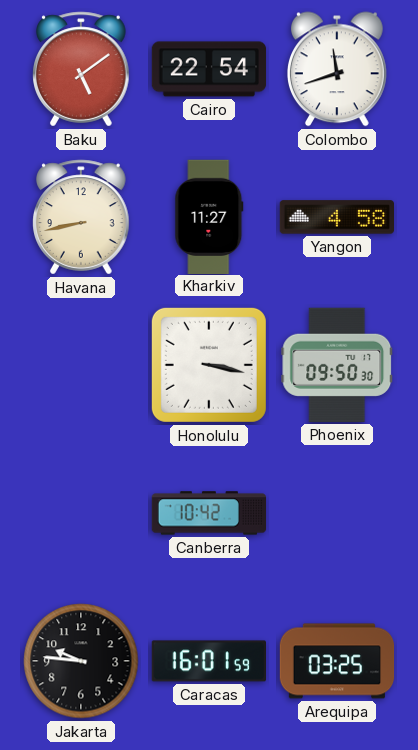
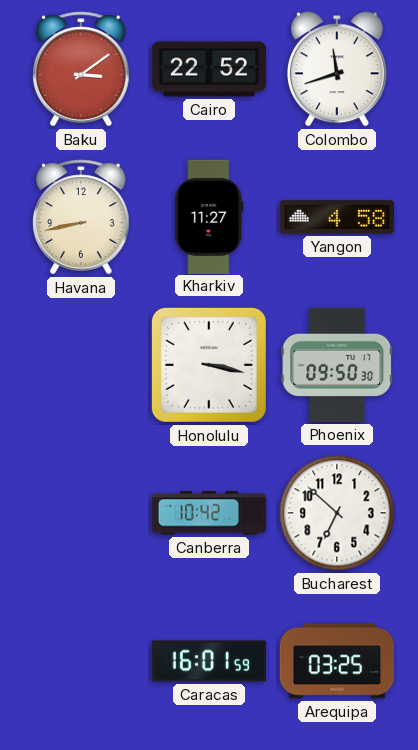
Baku: 5:09 -> 3:09 (81, 69)
Cairo: 22:54 -> 22:52 (209, 69)
Bucharest: none -> 6:52 (337, 513)
Jakarta: 9:46 -> none (81, 661)
